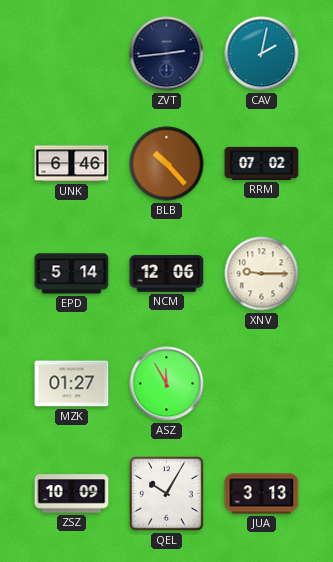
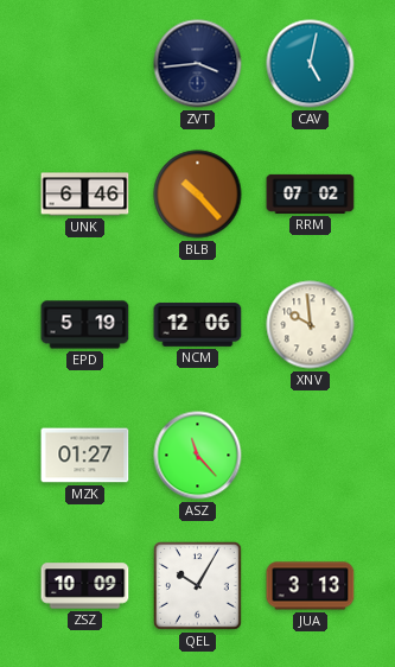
ZVT: 2:44 -> 3:44 (198, 64)
CAV: 2:02 -> 5:02 (311, 64)
EPD: 5:14 -> 5:19 (85, 325)
XNV: 9:15 -> 9:59 (311, 325)
ASZ: 11:55 -> 11:23 (198, 456)
